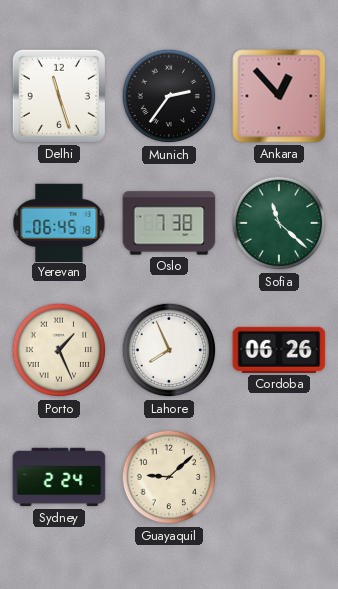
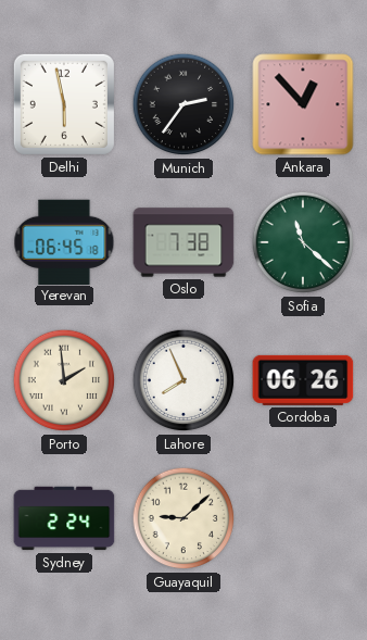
Delhi: 11:27 -> 5:58 (64, 104)
Porto: 1:26 -> 1:59 (64, 380)
